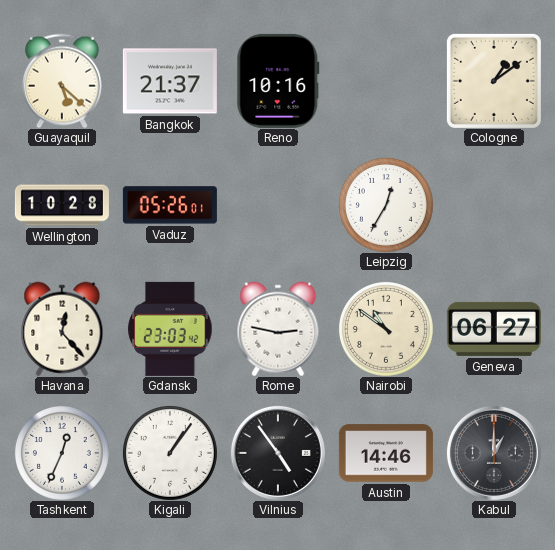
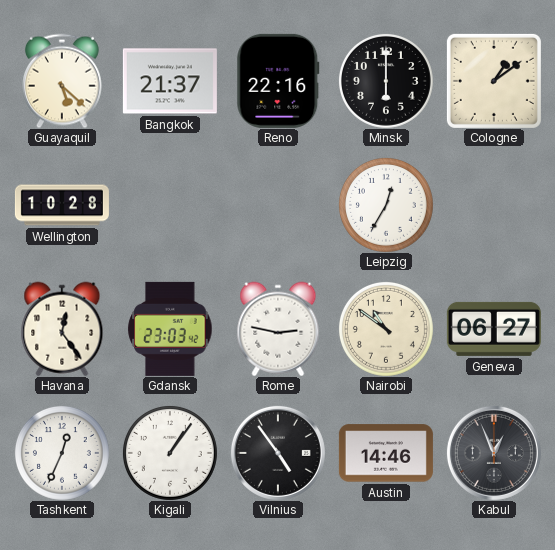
Reno: 10:16 -> 22:16 (278, 81)
Minsk: none -> 6:00 (386, 81)
Vaduz: 05:26 -> none (170, 205)
Havana: 12:23 -> 12:24 (62, 329)
Kabul: 1:00 -> 12:56 (494, 453)
